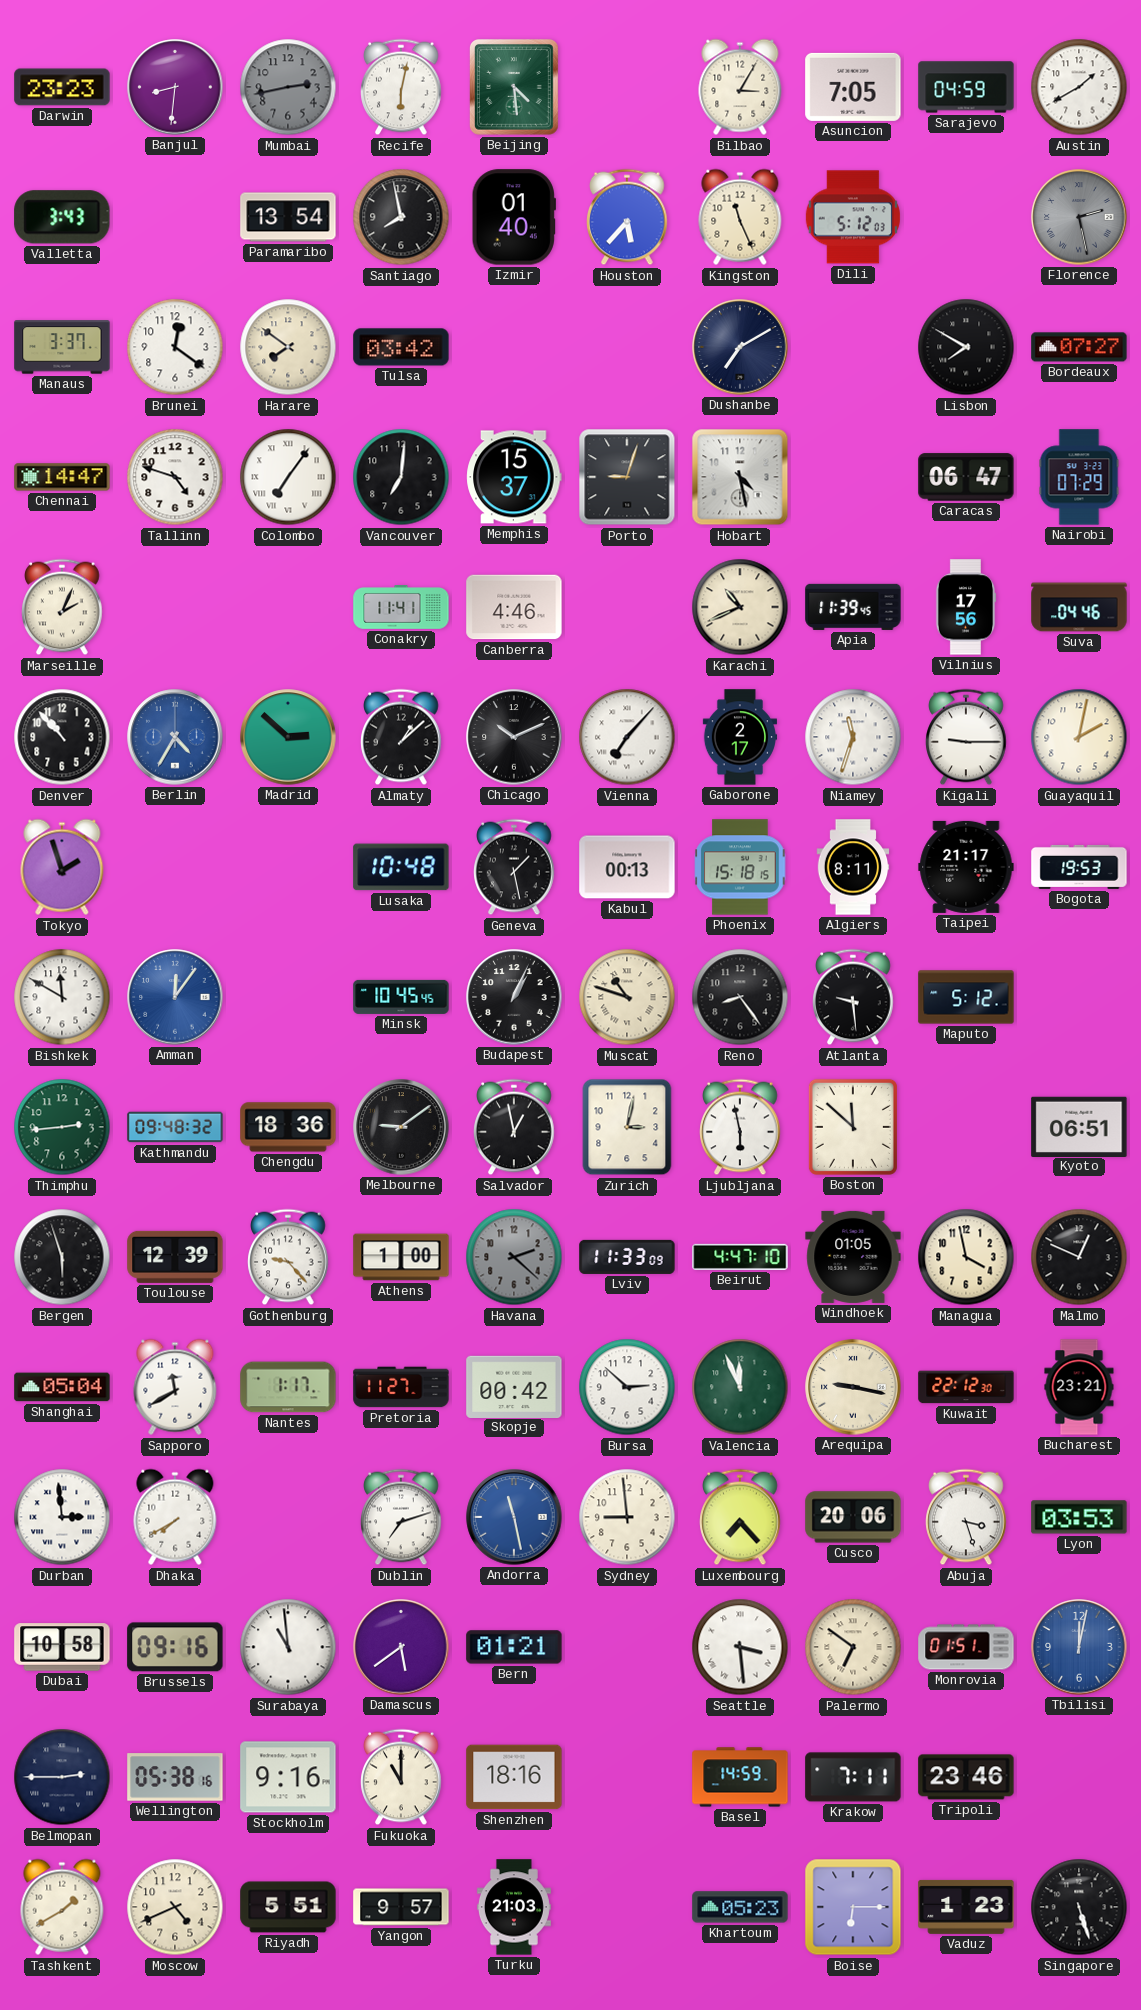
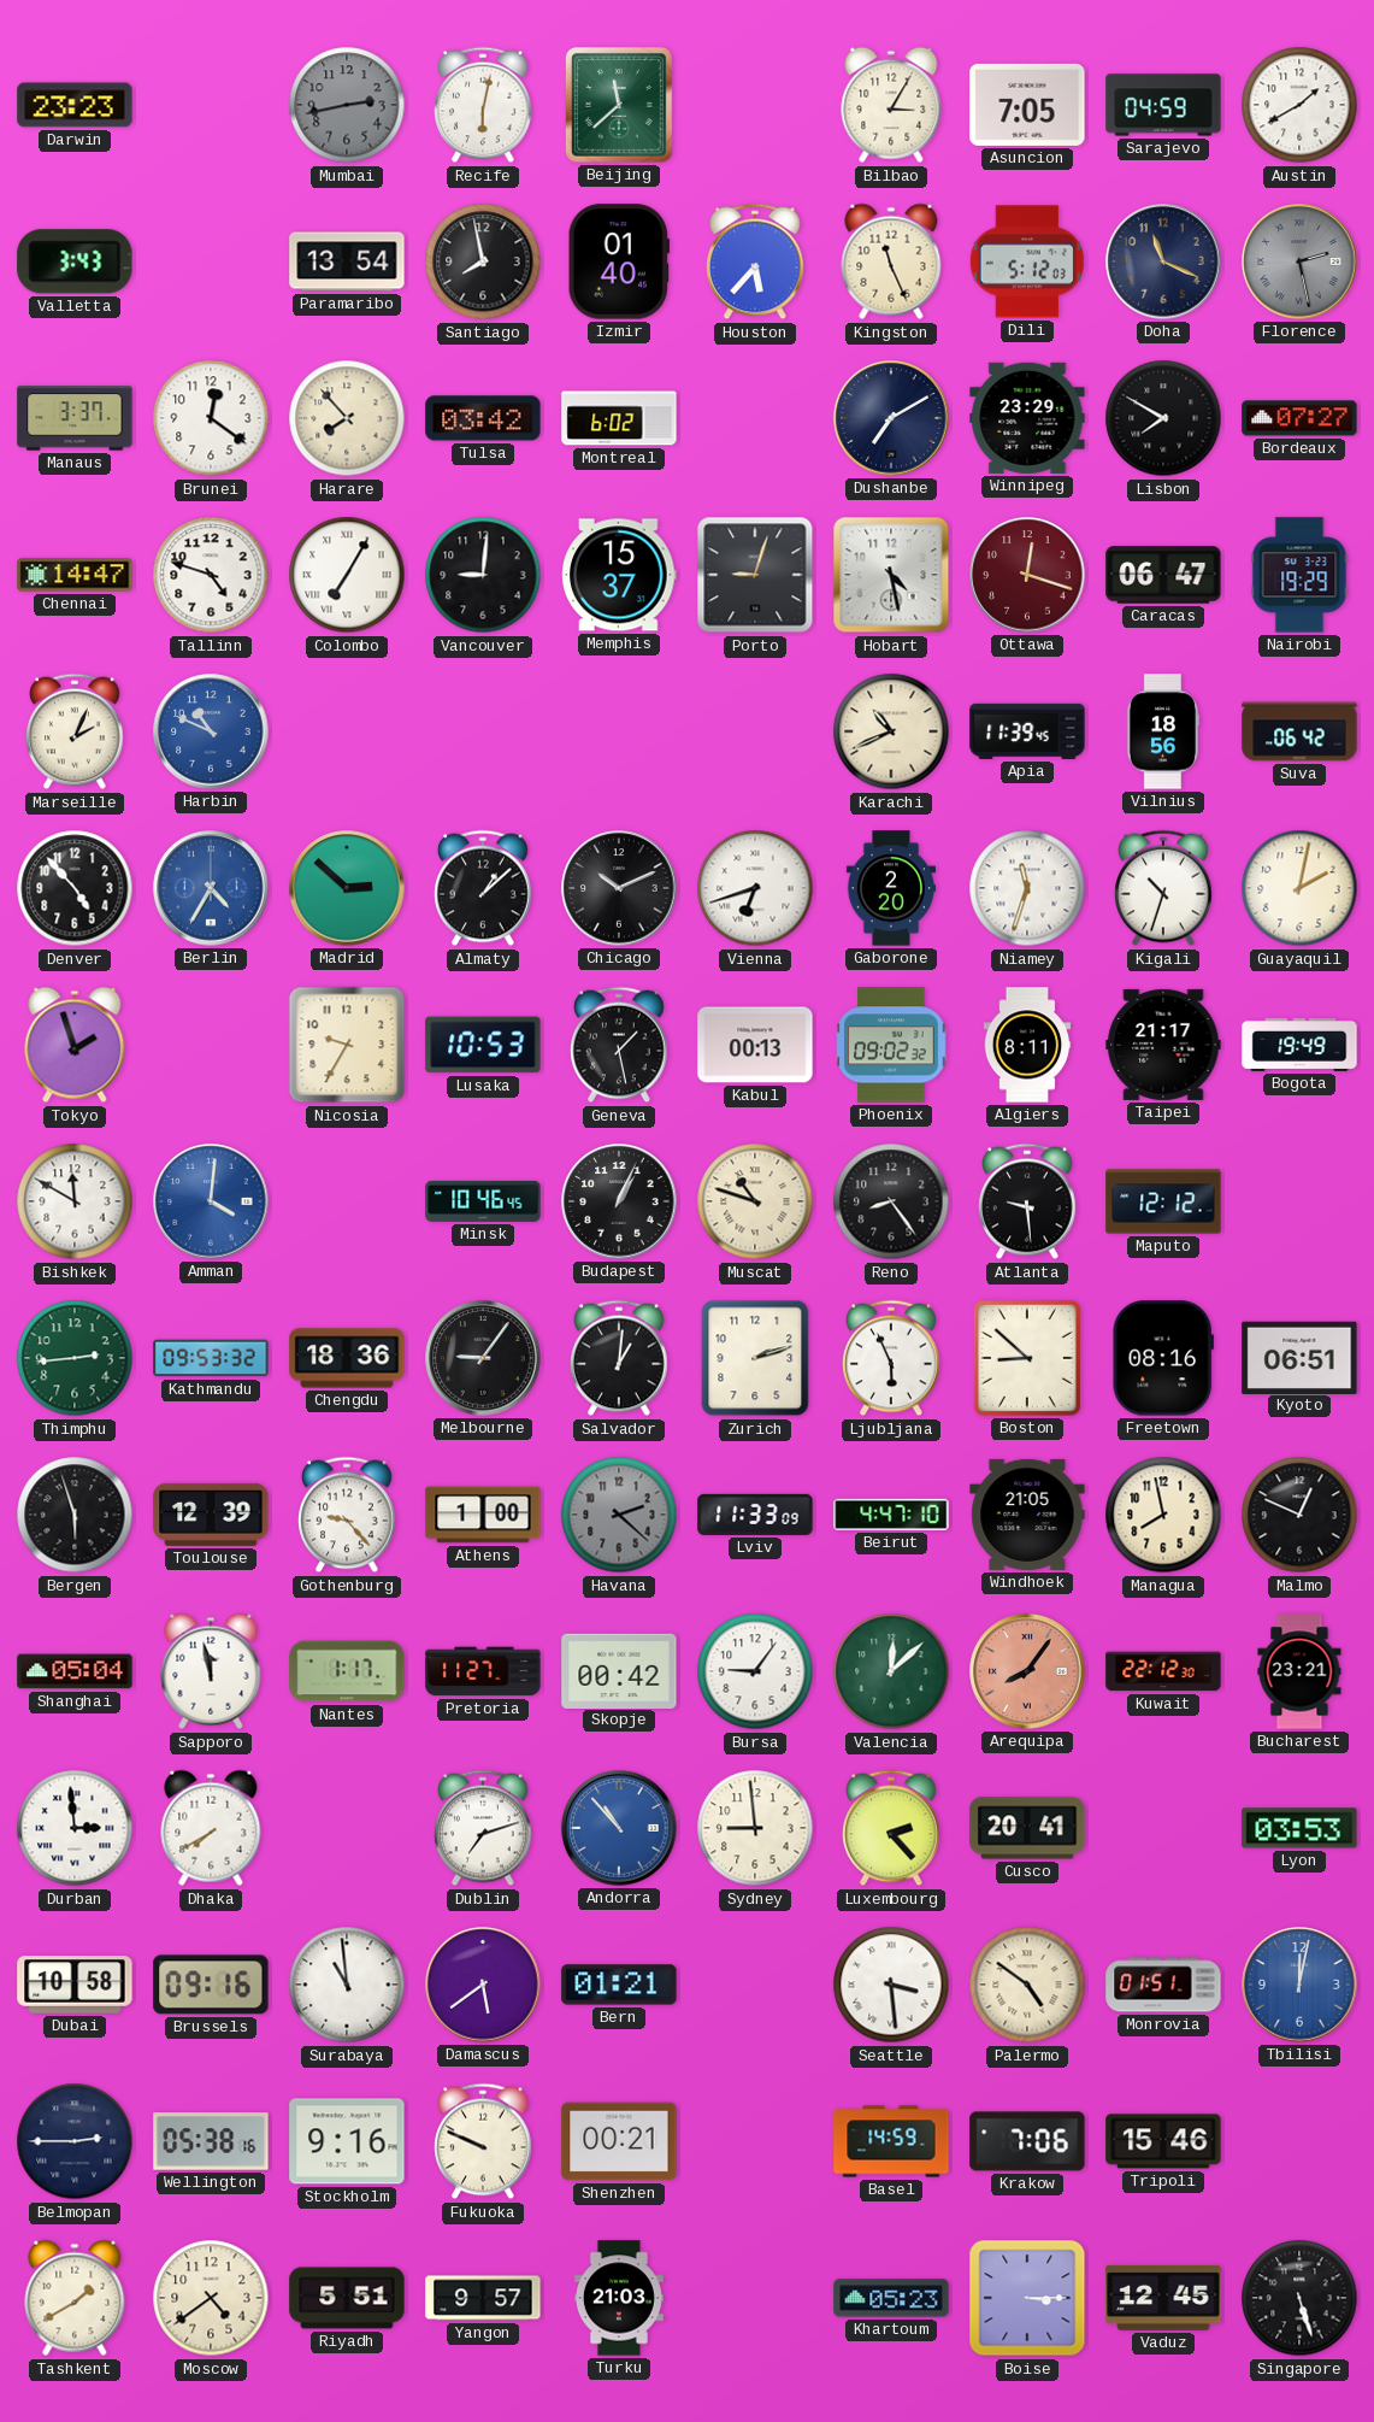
Banjul: 8:31 -> none (175, 87)
Beijing: 4:29 -> 11:38 (619, 105)
Doha: none -> 11:19 (1163, 261)
Harare: 7:51 -> 7:53 (347, 418)
Montreal: none -> 6:02 (619, 418)
Winnipeg: none -> 23:29 (1027, 418)
Colombo: 7:06 -> 7:05 (347, 575)
Vancouver: 7:01 -> 9:01 (483, 575)
Ottawa: none -> 12:18 (1027, 575)
Nairobi: 07:29 -> 19:29 (1299, 575)
Harbin: none -> 10:49 (211, 731)
Conakry: 11:41 -> none (401, 608)
Canberra: 4:46 -> none (514, 607)
Vilnius: 17:56 -> 18:56 (1163, 731)
Suva: 04:46 -> 06:42 (1299, 731)
Denver: 10:53 -> 4:53 (75, 888)
Vienna: 7:07 -> 6:42 (755, 888)
Gaborone: 2:17 -> 2:20 (890, 888)
Kigali: 9:15 -> 10:33 (1163, 888)
Nicosia: none -> 9:35 (347, 1045)
Lusaka: 10:48 -> 10:53 (483, 1045)
Phoenix: 15:18 -> 09:02 (891, 1045)
Bogota: 19:53 -> 19:49 (1299, 1045)
Amman: 12:06 -> 4:01 (211, 1201)
Minsk: 10:45 -> 10:46 (483, 1201)
Maputo: 5:12 -> 12:12 (1163, 1201)
Kathmandu: 09:48 -> 09:53 (211, 1358)
Melbourne: 9:09 -> 9:06 (483, 1358)
Salvador: 12:58 -> 1:01 (619, 1358)
Zurich: 3:02 -> 2:12 (755, 1358)
Ljubljana: 5:58 -> 5:56 (891, 1358)
Boston: 11:52 -> 8:52 (1027, 1358)
Freetown: none -> 08:16 (1163, 1358)
Windhoek: 01:05 -> 21:05 (1027, 1515)
Managua: 3:58 -> 7:58 (1163, 1515)
Sapporo: 11:40 -> 11:58 (211, 1671)
Bursa: 2:52 -> 9:06 (755, 1671)
Valencia: 11:56 -> 12:08 (891, 1671)
Arequipa: 9:17 -> 8:06 (1027, 1671)
Arequipa dial: cream -> salmon (1027, 1671)
Andorra: 11:28 -> 10:53 (619, 1828)
Luxembourg: 7:23 -> 2:23 (891, 1828)
Cusco: 20:06 -> 20:41 (1027, 1828)
Abuja: 3:27 -> none (966, 1517)
Palermo: 6:51 -> 4:51 (1027, 1985)
Fukuoka: 11:00 -> 9:49 (483, 2141)
Shenzhen: 18:16 -> 00:21 (619, 2141)
Krakow: 7:11 -> 7:06 (1027, 2141)
Tripoli: 23:46 -> 15:46 (1163, 2141)
Moscow: 4:41 -> 4:39 (211, 2298)
Boise: 6:15 -> 3:15 (1027, 2298)
Vaduz: 1:23 -> 12:45 (1163, 2298)
